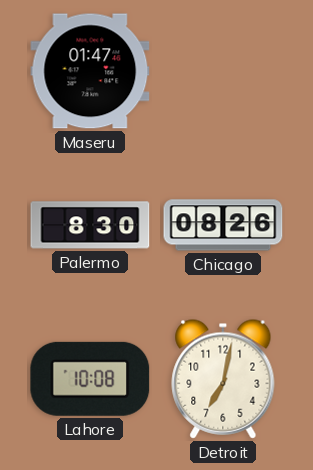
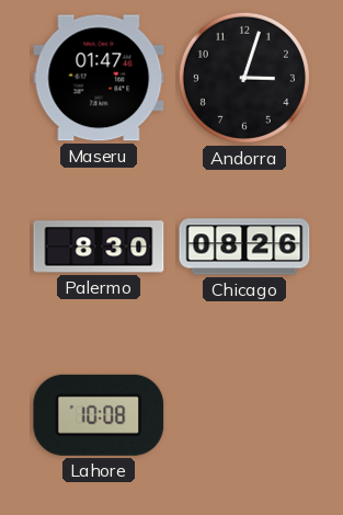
Andorra: none -> 3:03 (244, 78)
Detroit: 7:02 -> none (223, 379)
